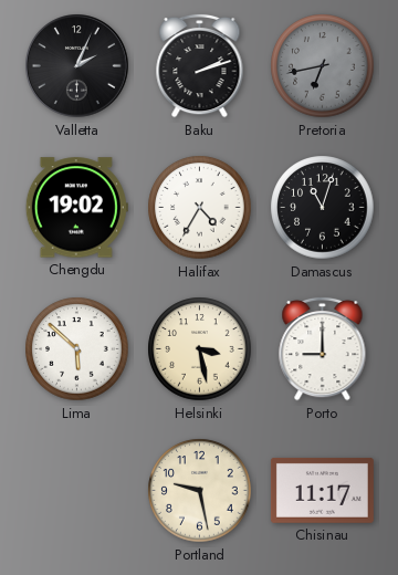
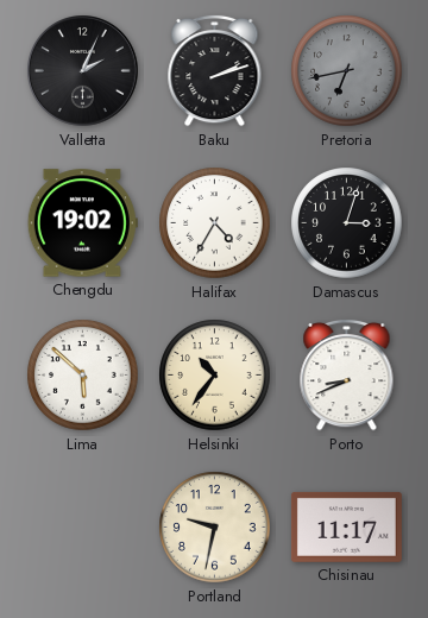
Damascus: 11:03 -> 3:03 (347, 223)
Helsinki: 3:28 -> 10:36 (215, 376)
Porto: 9:00 -> 8:41 (347, 374)
Portland: 9:28 -> 9:32 (215, 528)
